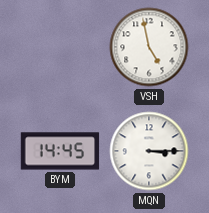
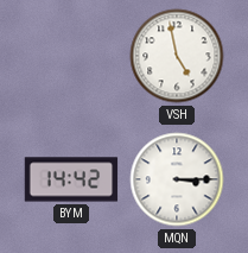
BYM: 14:45 -> 14:42 (71, 179)
